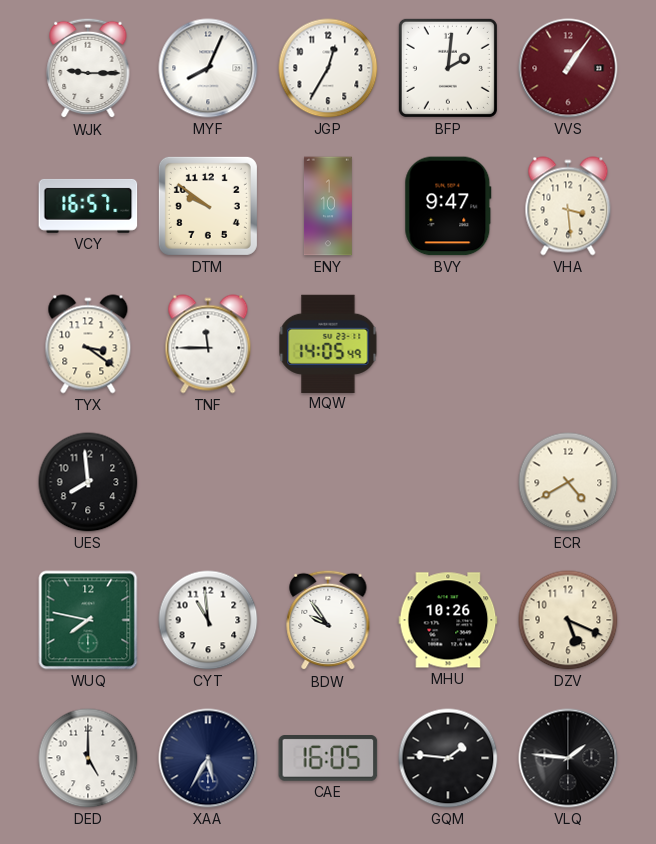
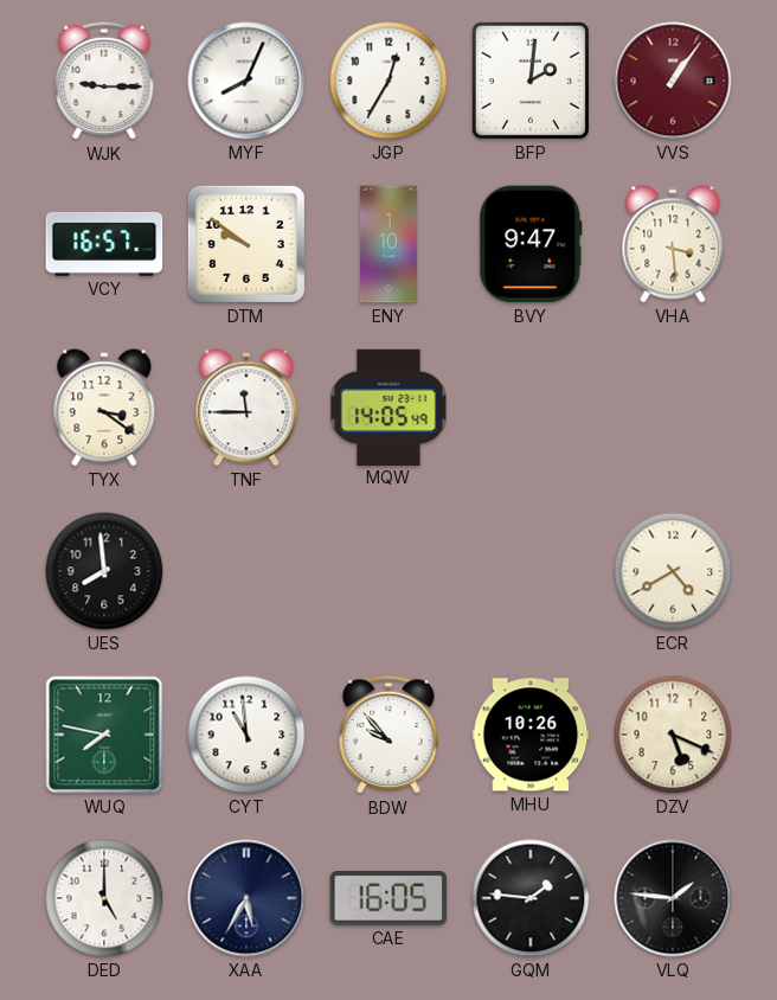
BDW: 9:54 -> 9:53 (389, 735)
